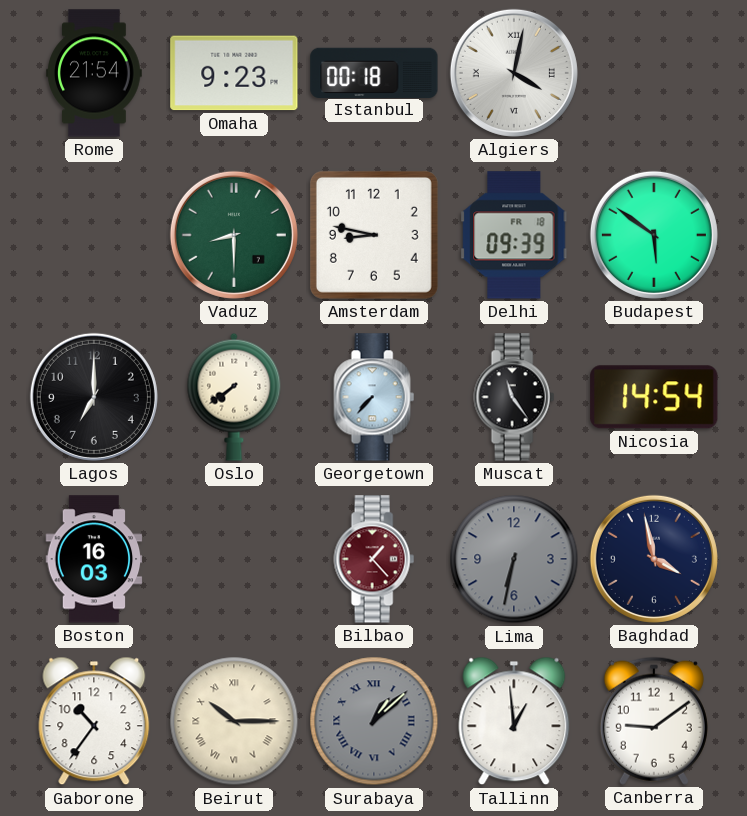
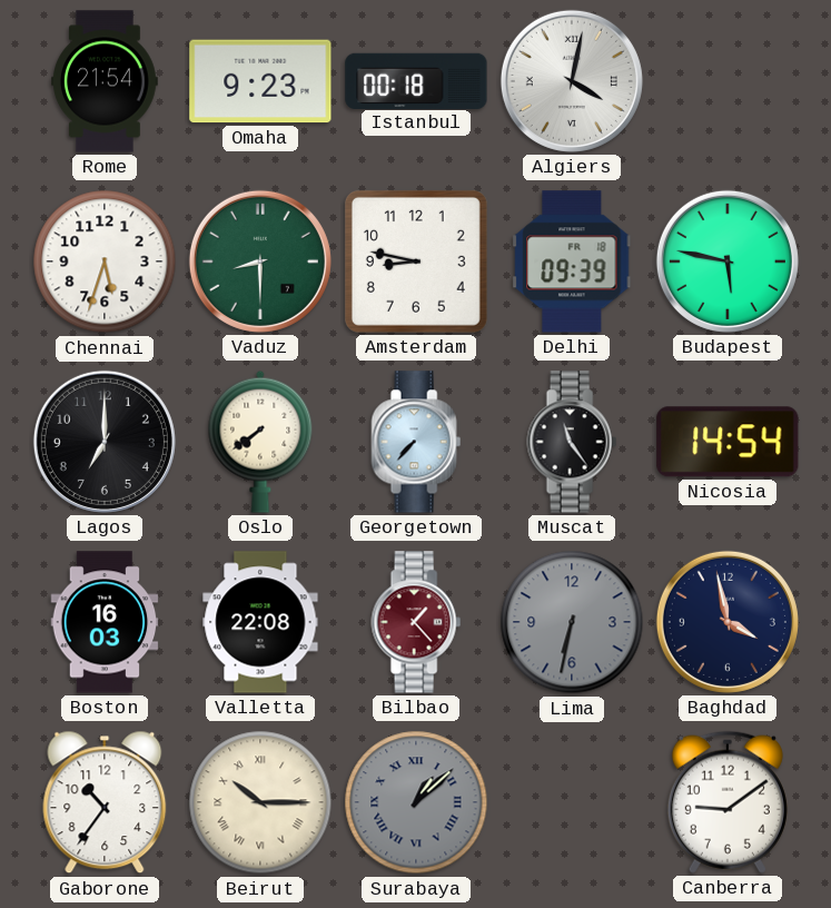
Chennai: none -> 5:33 (105, 261)
Budapest: 5:51 -> 5:47 (728, 261)
Valletta: none -> 22:08 (260, 622)
Tallinn: 12:59 -> none (514, 721)
